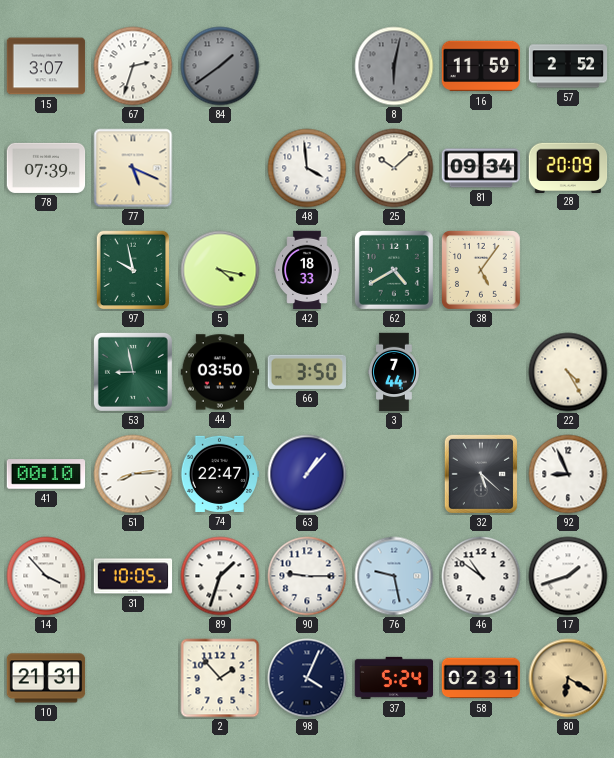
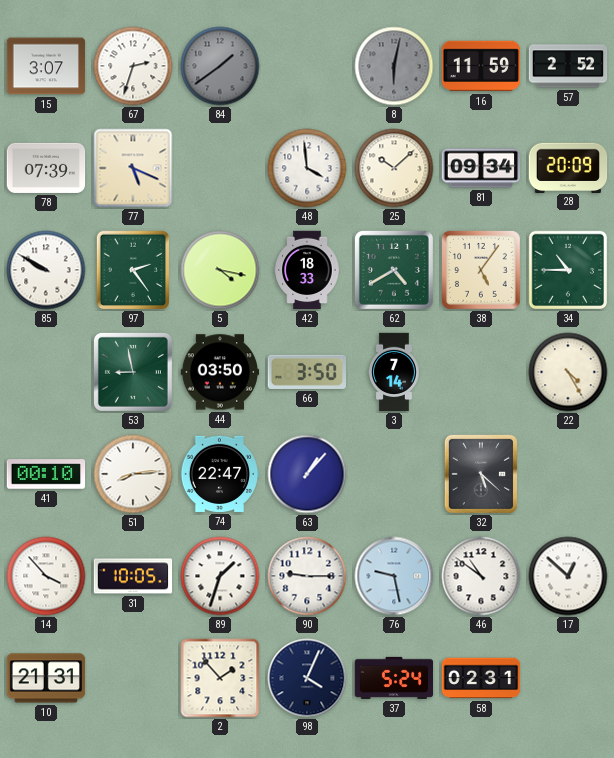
85: none -> 9:50 (46, 270)
97: 9:58 -> 2:24 (133, 270)
34: none -> 10:45 (568, 270)
3: 7:44 -> 7:14 (395, 372)
92: 8:56 -> none (568, 474)
17: 1:42 -> 12:52 (568, 576)
80: 6:20 -> none (568, 678)
